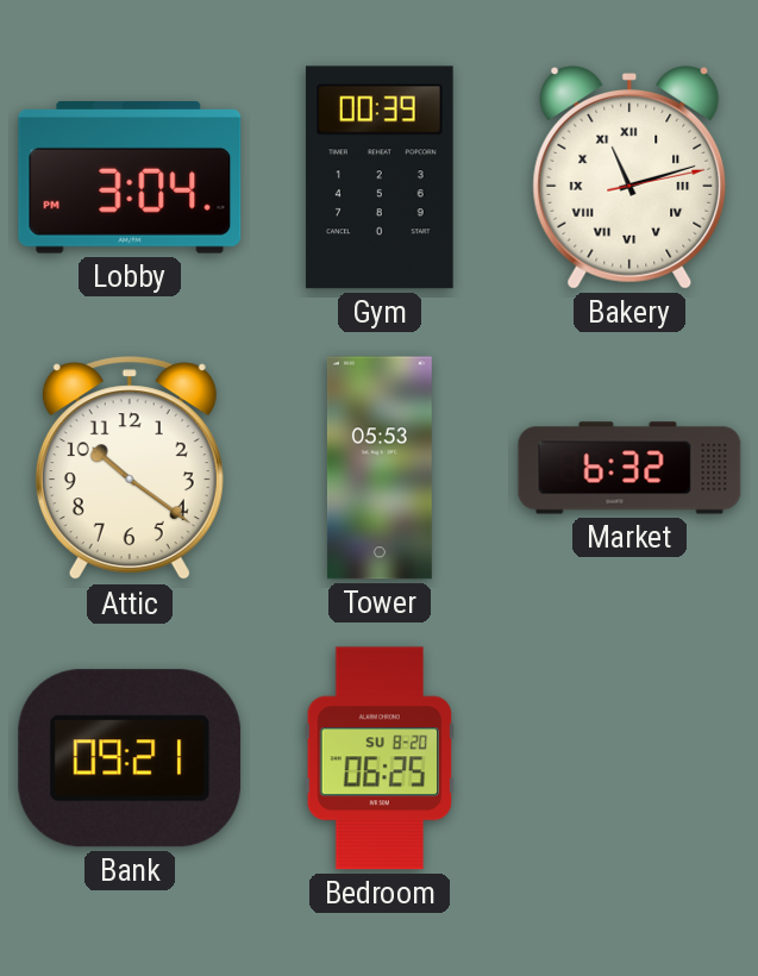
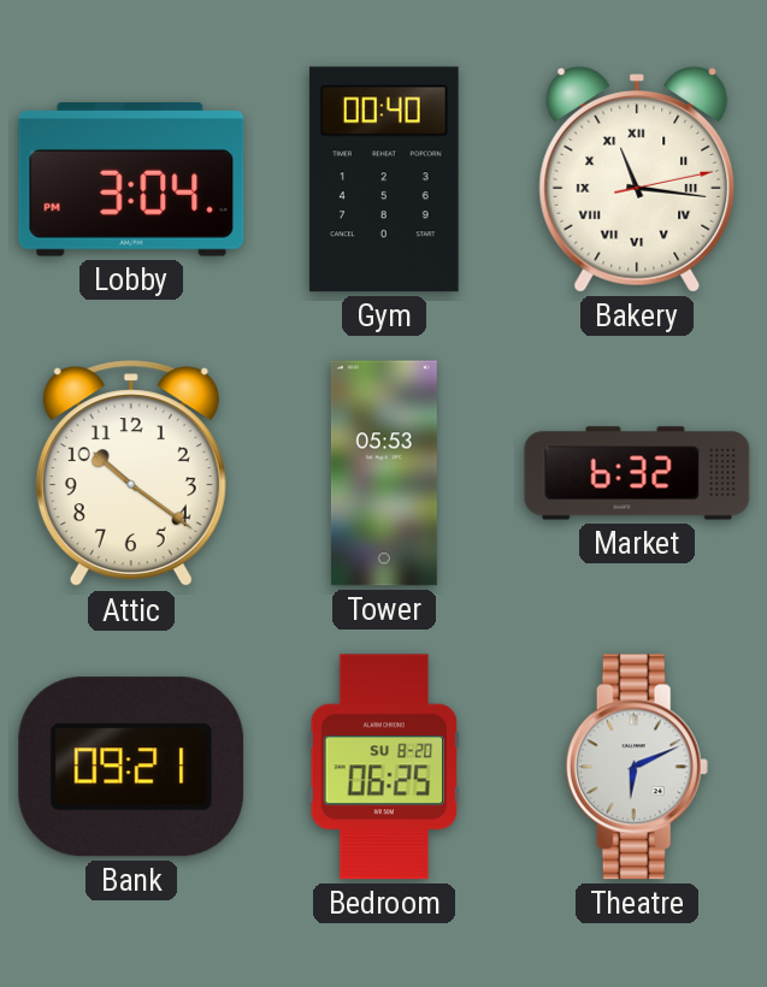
Gym: 00:39 -> 00:40 (384, 179)
Bakery: 11:12 -> 11:16 (637, 181)
Theatre: none -> 6:11 (637, 767)
